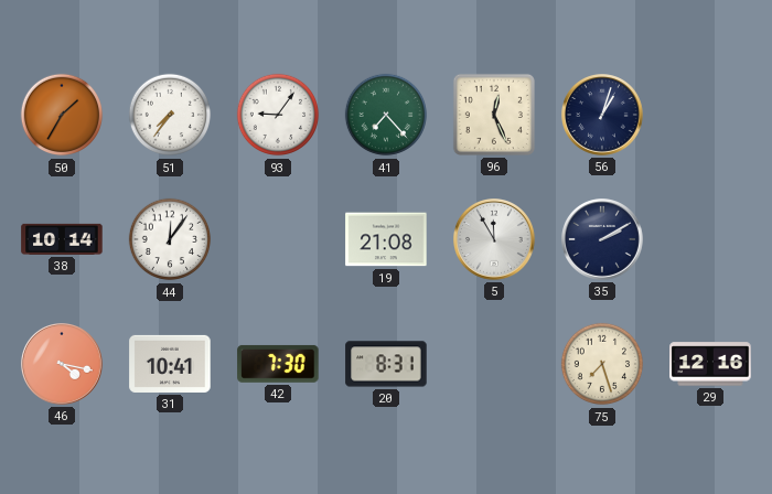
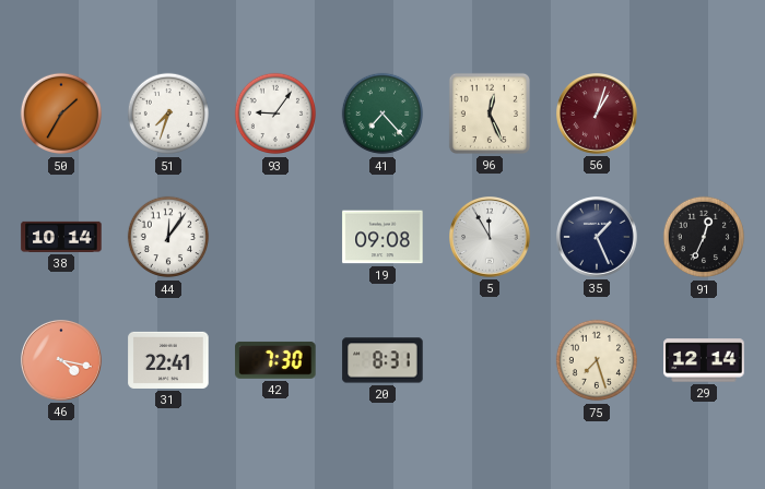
51: 7:36 -> 7:33 (168, 114)
56 dial: navy -> burgundy (598, 115)
19: 21:08 -> 09:08 (382, 237)
35: 2:10 -> 1:26 (598, 238)
91: none -> 12:34 (704, 237)
31: 10:41 -> 22:41 (168, 360)
29: 12:16 -> 12:14 (704, 360)
